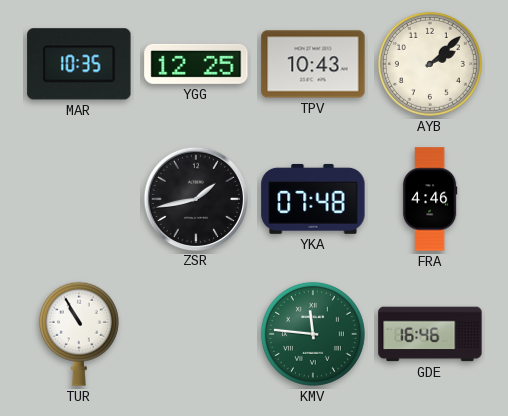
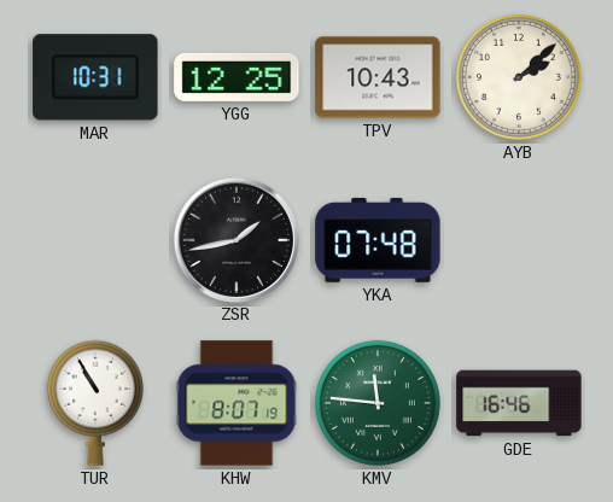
MAR: 10:35 -> 10:31 (95, 77)
FRA: 4:46 -> none (430, 199)
KHW: none -> 8:07 (237, 403)
